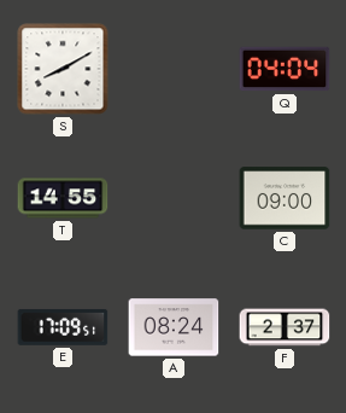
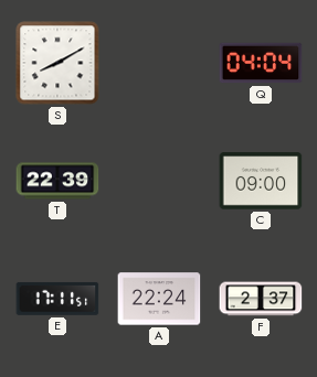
T: 14:55 -> 22:39 (57, 181)
E: 17:09 -> 17:11 (57, 299)
A: 08:24 -> 22:24 (159, 299)
